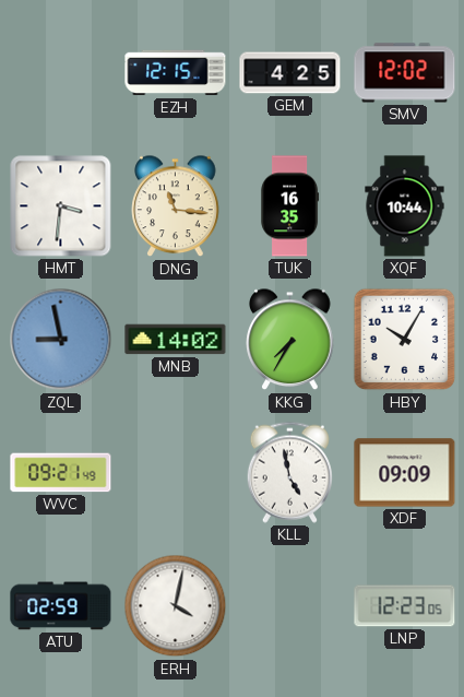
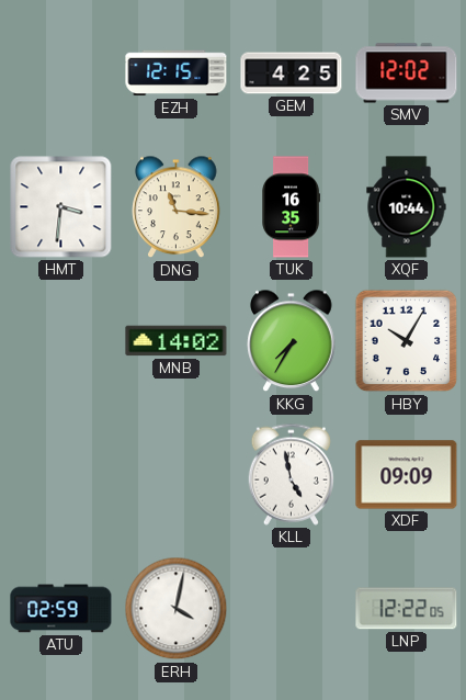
ZQL: 8:58 -> none (61, 340)
WVC: 09:21 -> none (61, 473)
LNP: 12:23 -> 12:22 (407, 609)
